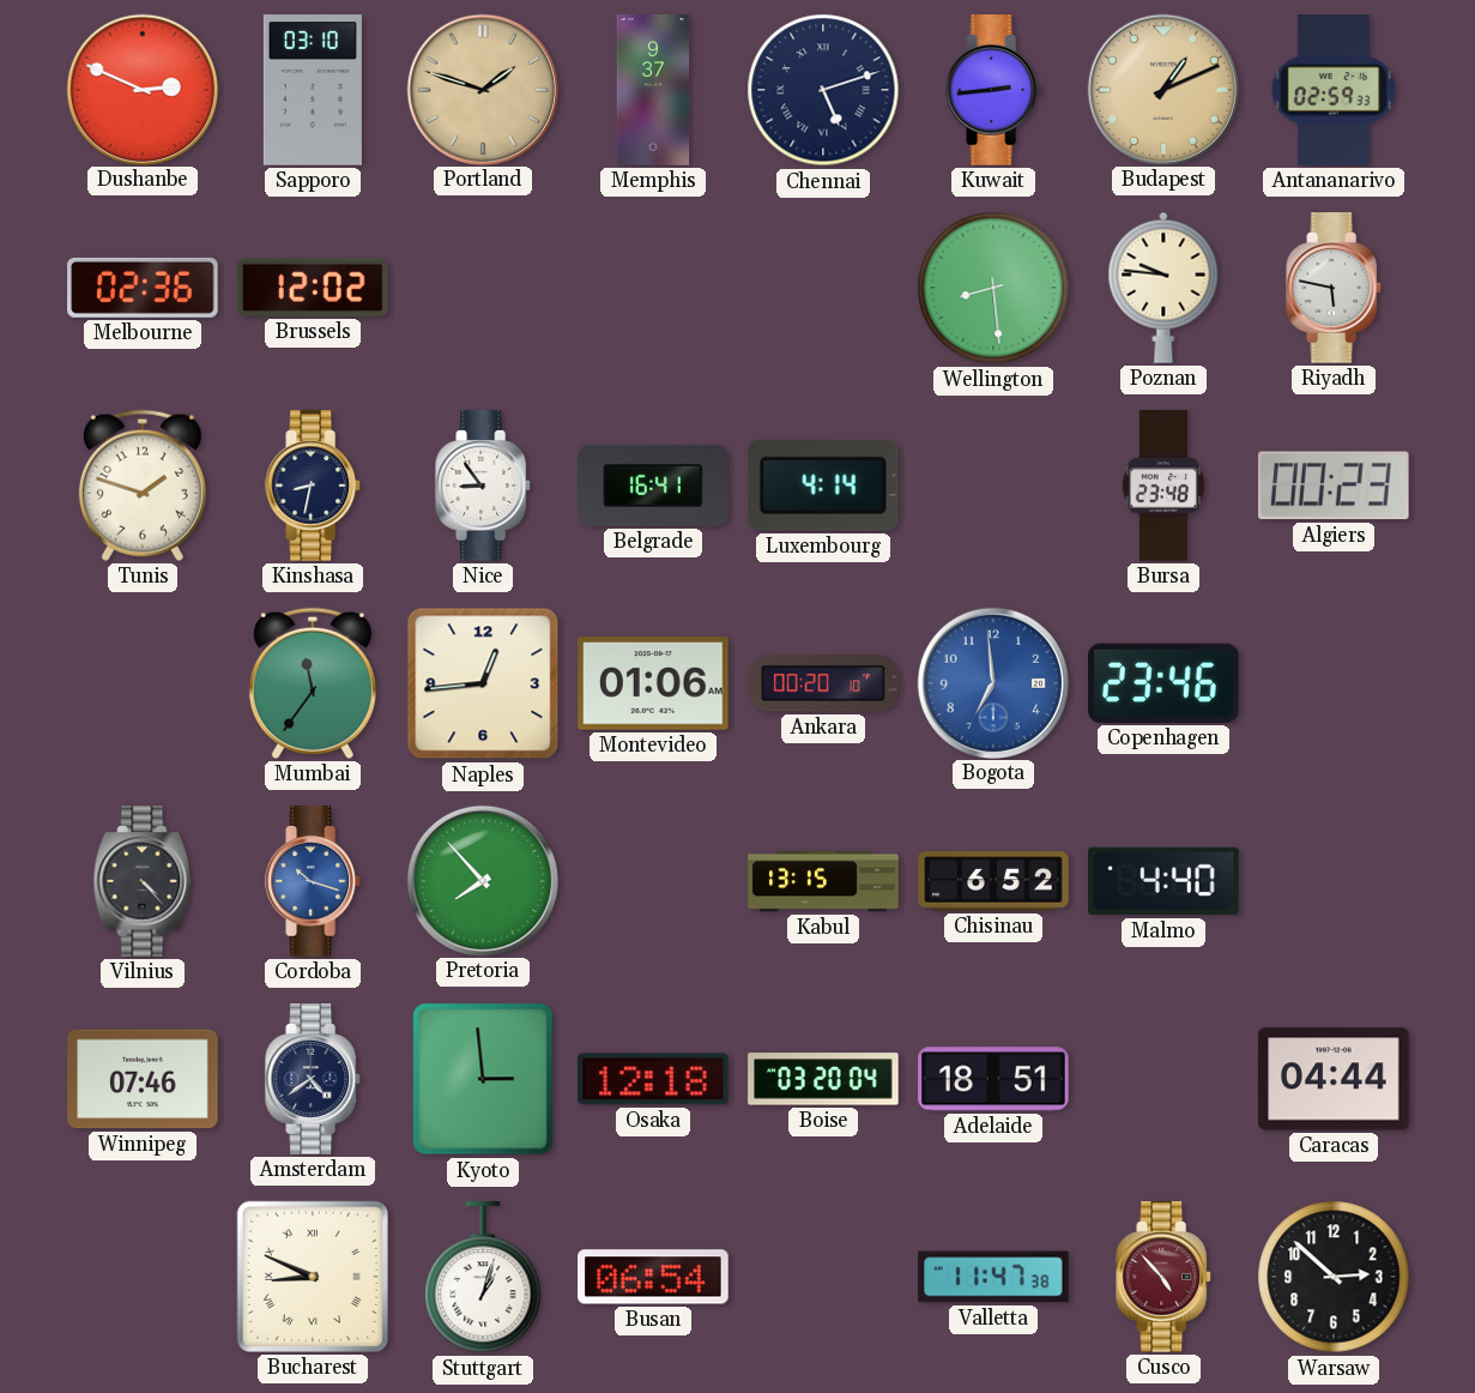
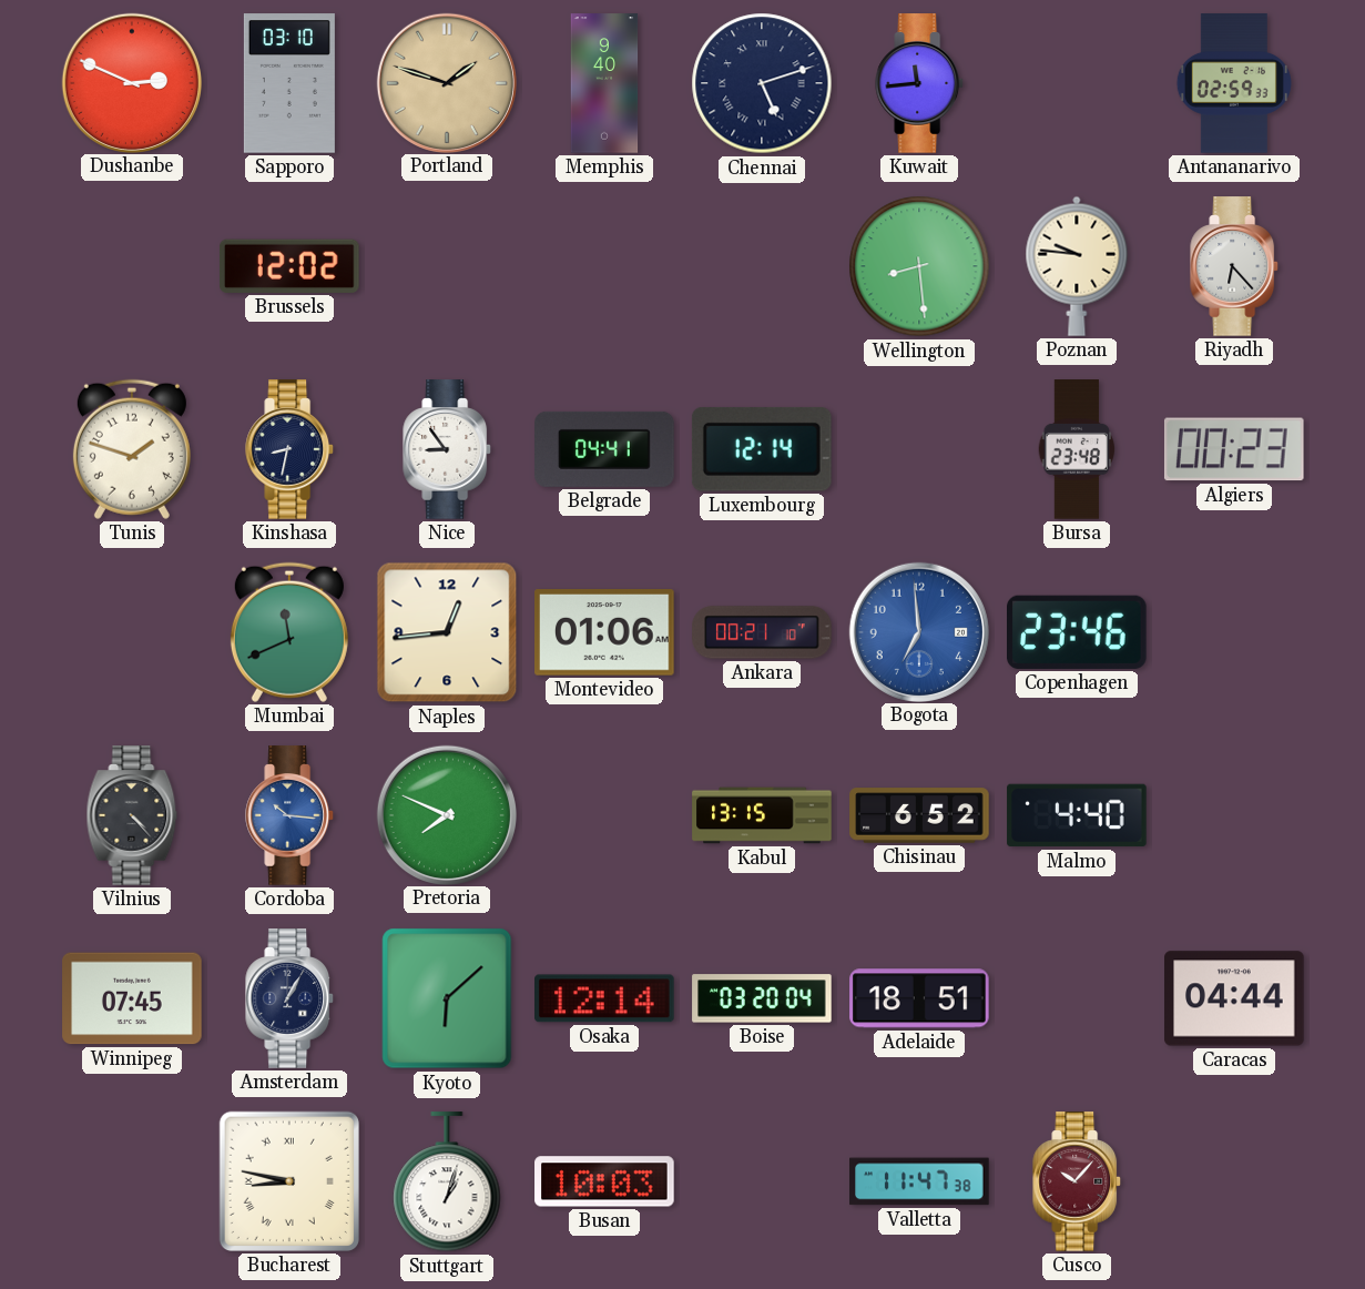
Memphis: 9:37 -> 9:40 (604, 83)
Kuwait: 2:44 -> 11:44 (920, 83)
Budapest: 1:11 -> none (1162, 89)
Melbourne: 02:36 -> none (143, 288)
Riyadh: 5:47 -> 6:23 (1235, 266)
Belgrade: 16:41 -> 04:41 (604, 449)
Luxembourg: 4:14 -> 12:14 (762, 449)
Mumbai: 11:36 -> 11:41 (289, 632)
Ankara: 00:20 -> 00:21 (762, 632)
Cordoba: 10:18 -> 10:16 (291, 815)
Pretoria: 7:53 -> 7:49 (446, 814)
Winnipeg: 07:46 -> 07:45 (132, 998)
Amsterdam: 4:39 -> 1:05 (291, 998)
Kyoto: 2:59 -> 6:08 (447, 998)
Osaka: 12:18 -> 12:14 (605, 998)
Bucharest: 8:49 -> 8:47 (289, 1181)
Busan: 06:54 -> 10:03 (604, 1181)
Cusco: 4:53 -> 10:07 (1078, 1181)
Warsaw: 2:52 -> none (1334, 1277)
